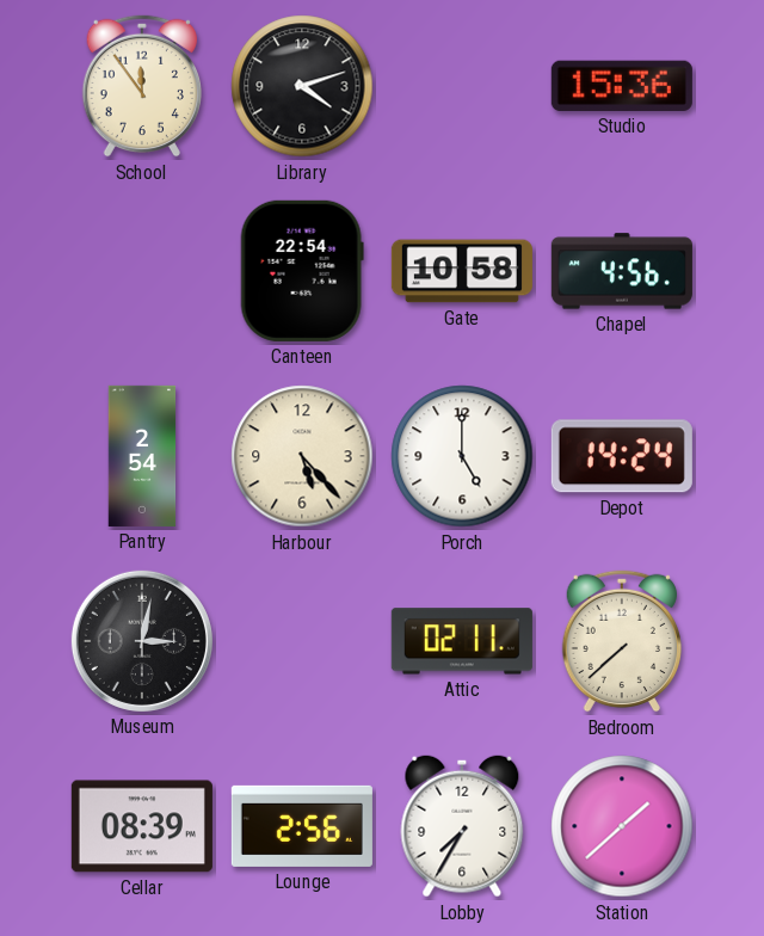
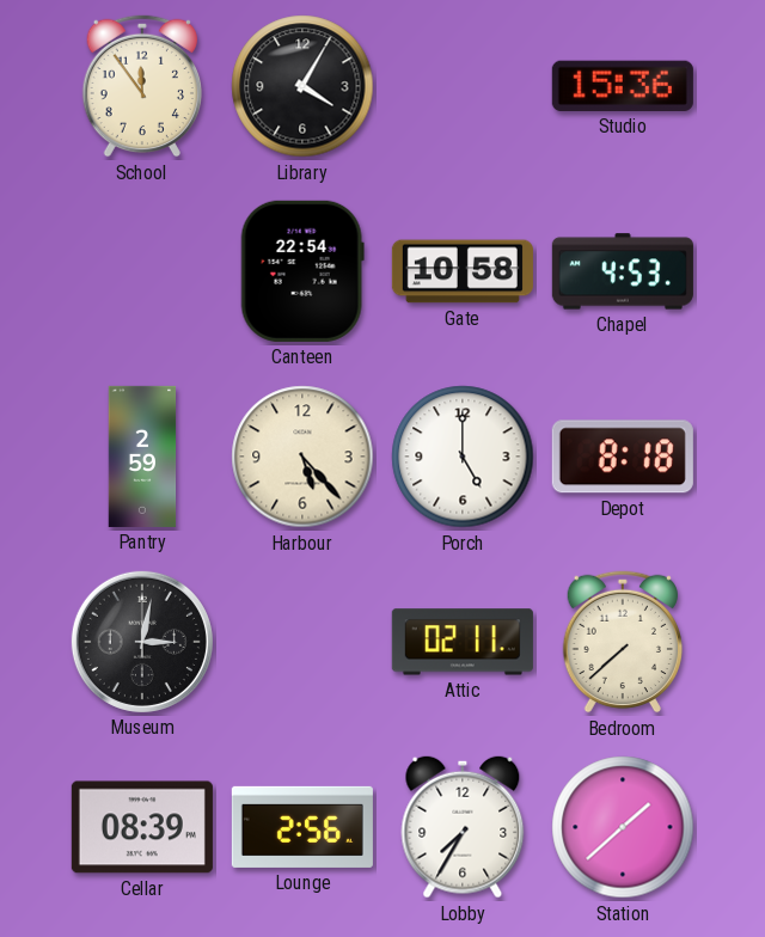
Library: 4:12 -> 4:05 (302, 86)
Chapel: 4:56 -> 4:53 (623, 271)
Pantry: 2:54 -> 2:59 (142, 457)
Depot: 14:24 -> 8:18 (623, 457)
